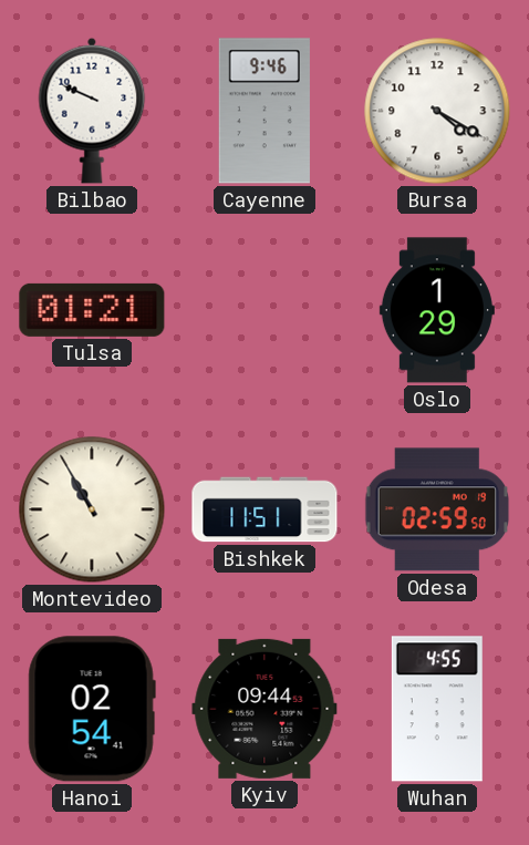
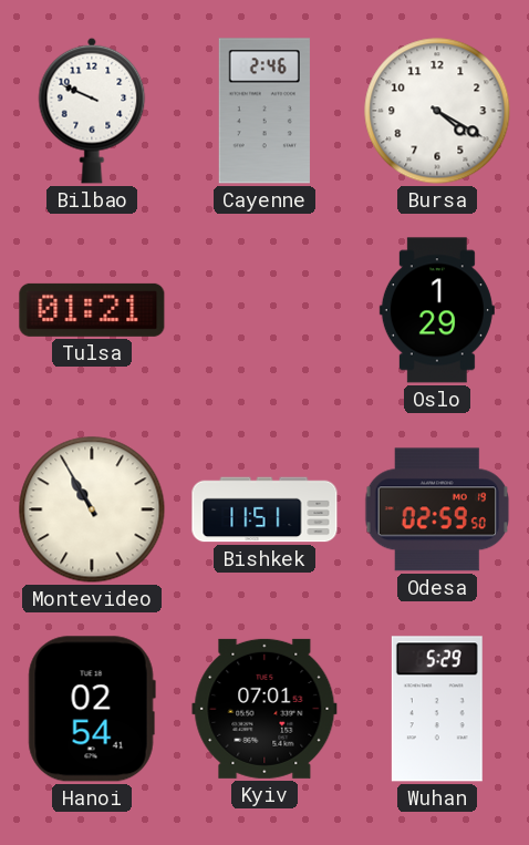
Cayenne: 9:46 -> 2:46 (264, 111)
Kyiv: 09:44 -> 07:01 (264, 709)
Wuhan: 4:55 -> 5:29 (437, 709)
